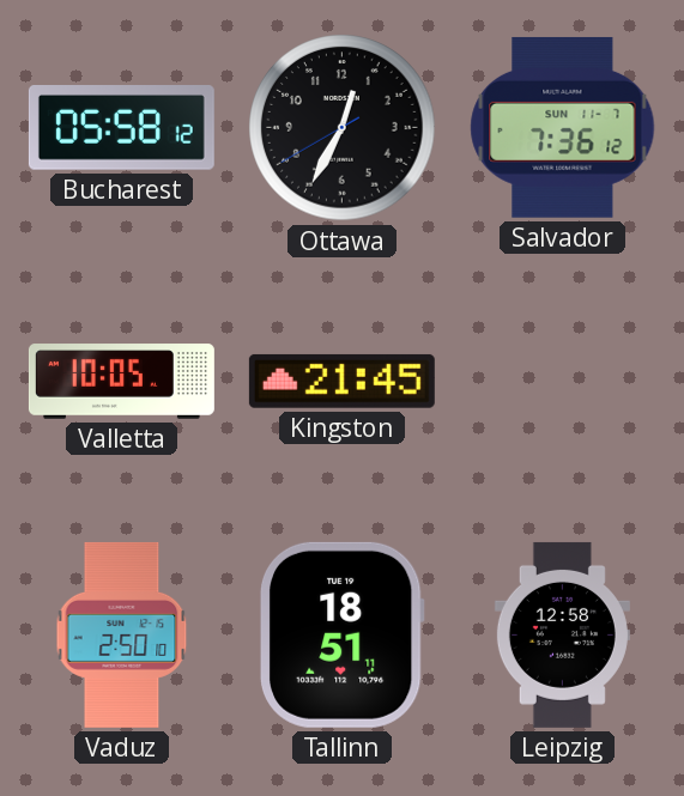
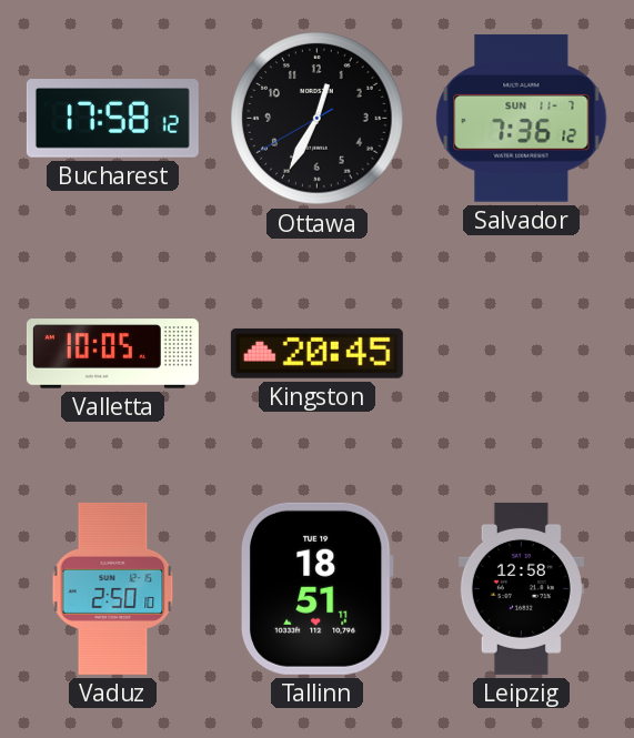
Bucharest: 05:58 -> 17:58 (112, 119)
Kingston: 21:45 -> 20:45 (316, 353)
